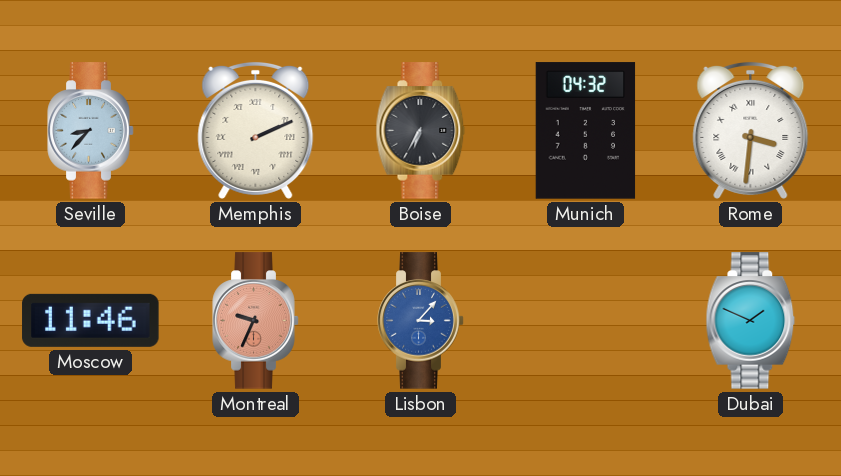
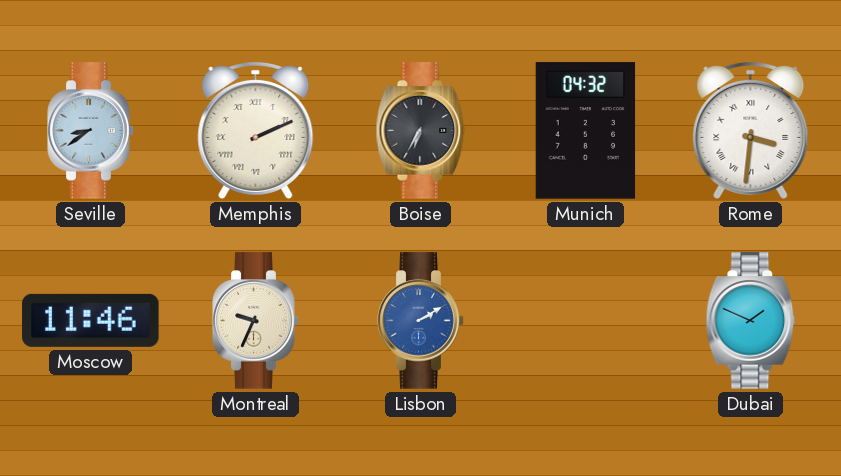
Seville: 8:37 -> 8:39 (91, 131)
Montreal dial: salmon -> cream (256, 321)
Lisbon: 3:07 -> 2:10 (421, 321)
